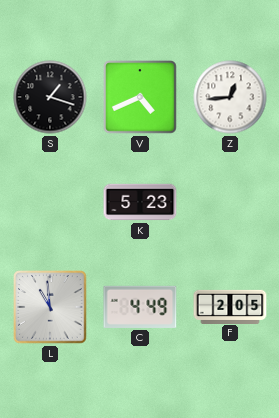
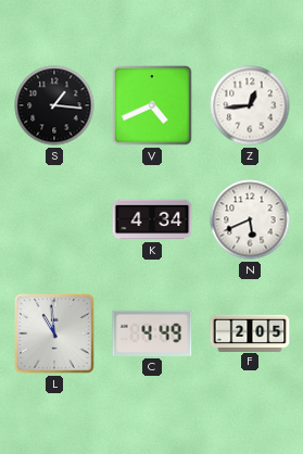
S: 1:18 -> 1:16 (54, 105)
K: 5:23 -> 4:34 (152, 219)
N: none -> 5:41 (250, 219)
